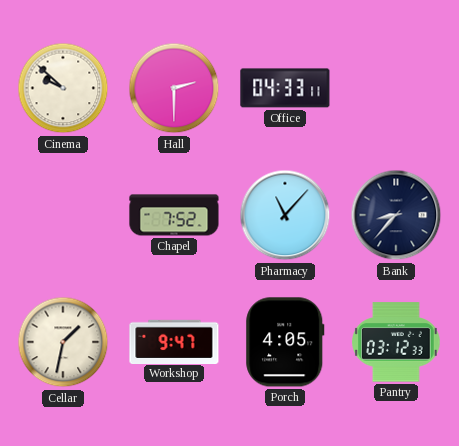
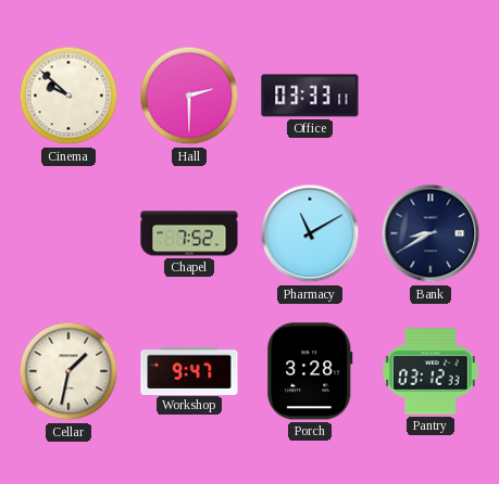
Office: 04:33 -> 03:33 (310, 95)
Pharmacy: 11:07 -> 11:10 (310, 233)
Bank: 8:37 -> 8:40 (431, 233)
Porch: 4:05 -> 3:28 (310, 371)
